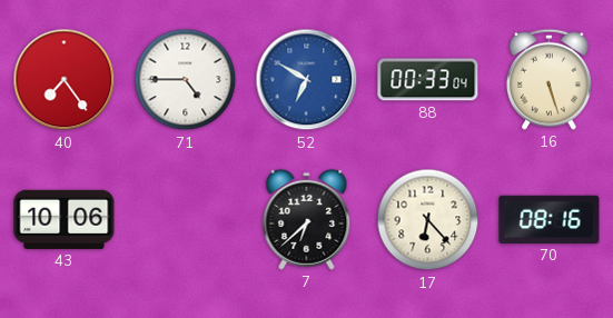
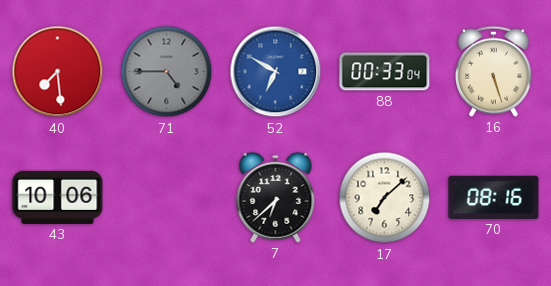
40: 7:24 -> 7:29 (58, 72)
71 dial: white -> grey (167, 72)
17: 6:23 -> 7:08 (385, 198)
